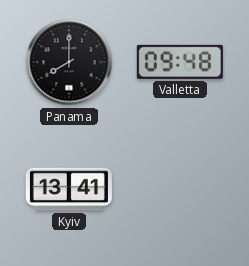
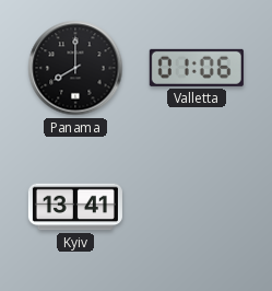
Valletta: 09:48 -> 01:06 (197, 68)
